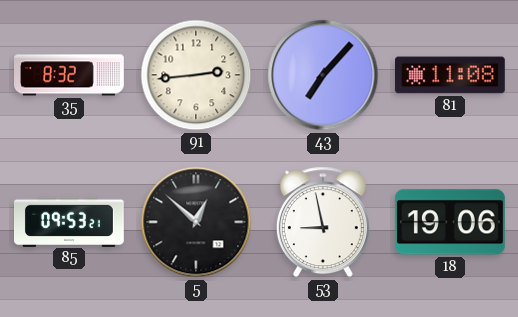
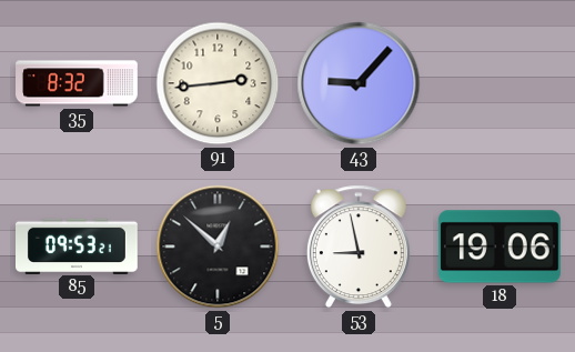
43: 7:07 -> 9:07 (359, 83)
81: 11:08 -> none (451, 75)
